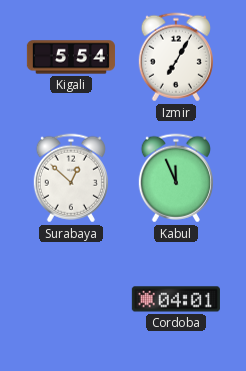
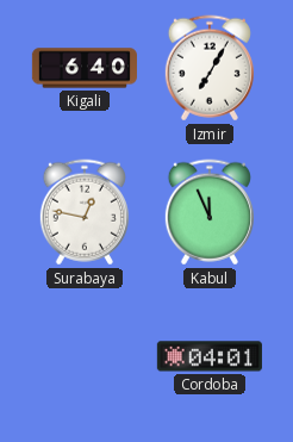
Kigali: 5:54 -> 6:40 (83, 68)
Surabaya: 12:52 -> 12:47 (85, 212)
